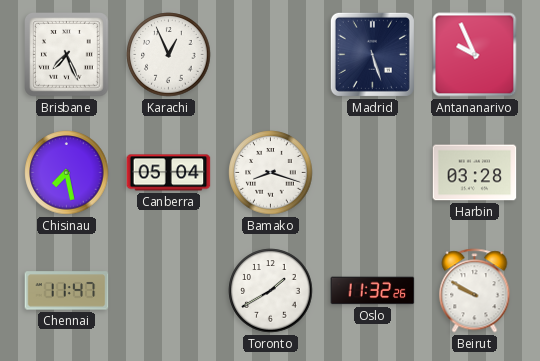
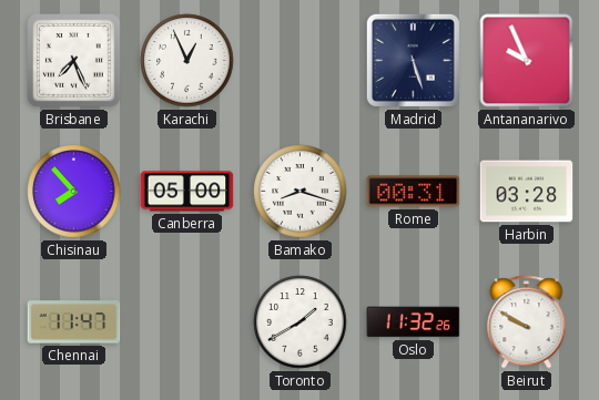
Chisinau: 7:28 -> 7:53 (74, 192)
Canberra: 05:04 -> 05:00 (187, 192)
Rome: none -> 00:31 (414, 192)
